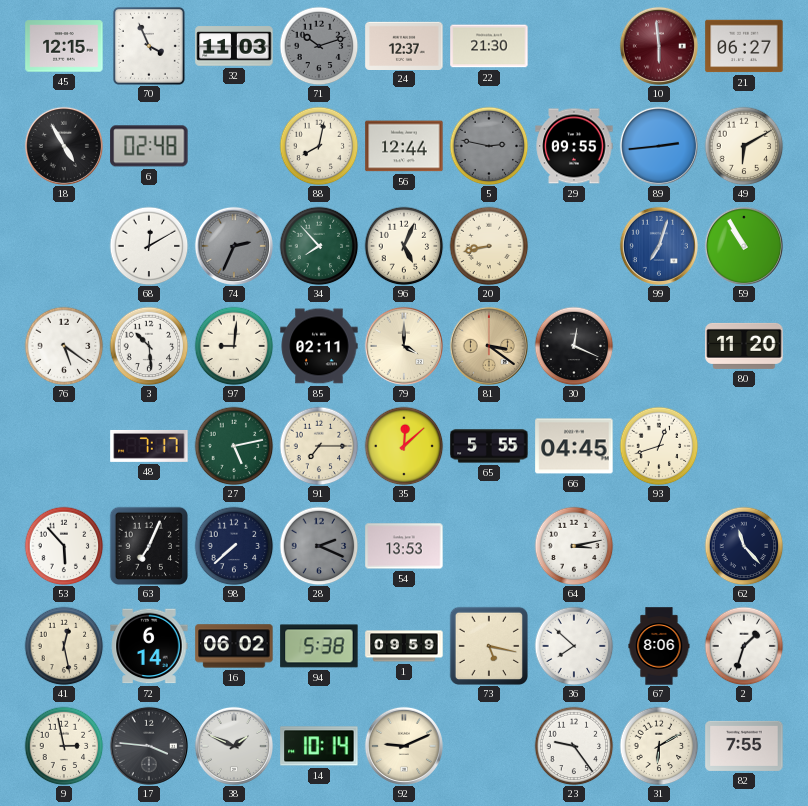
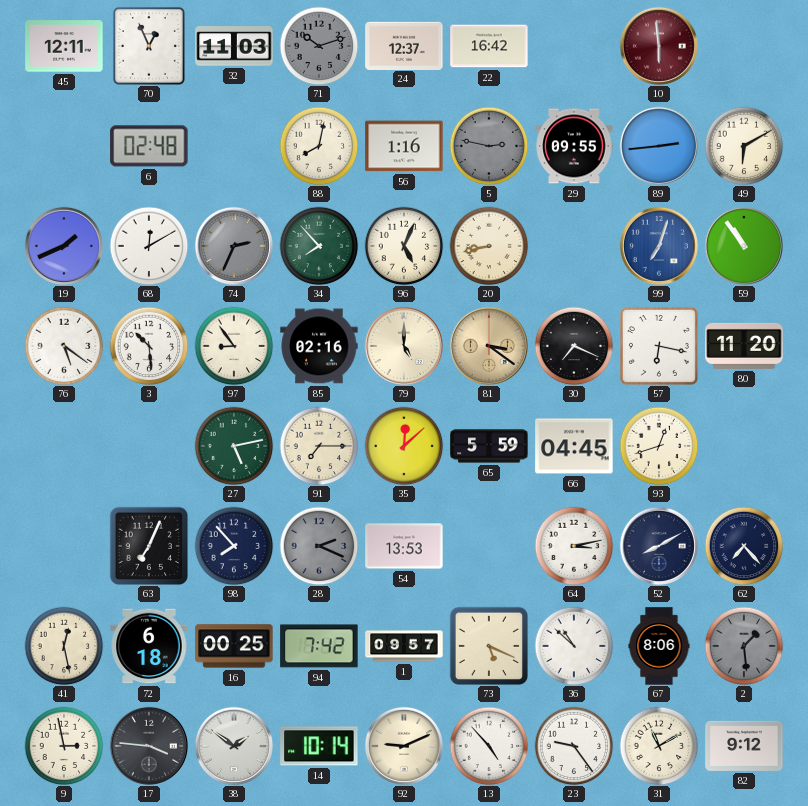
45: 12:15 -> 12:11 (64, 46)
70: 3:56 -> 12:56 (149, 46)
22: 21:30 -> 16:42 (489, 46)
21: 06:27 -> none (744, 46)
18: 4:55 -> none (64, 146)
56: 12:44 -> 1:16 (404, 146)
19: none -> 1:41 (64, 246)
59: 10:55 -> 10:54 (744, 246)
97: 9:01 -> 8:54 (234, 346)
85: 02:11 -> 02:16 (319, 346)
79: 4:00 -> 5:00 (404, 346)
30: 12:19 -> 7:19 (574, 346)
57: none -> 6:17 (659, 346)
48: 7:17 -> none (149, 446)
65: 5:55 -> 5:59 (489, 446)
53: 5:53 -> none (64, 546)
98: 7:38 -> 7:53 (234, 546)
52: none -> 8:10 (659, 546)
62: 11:23 -> 7:23 (744, 546)
72: 6:14 -> 6:18 (149, 646)
16: 06:02 -> 00:25 (234, 646)
94: 5:38 -> 7:42 (319, 646)
1: 09:59 -> 09:57 (404, 646)
73: 5:17 -> 5:19 (488, 645)
36: 7:52 -> 10:52 (574, 646)
2: 1:33 -> 1:29 (744, 646)
2 dial: white -> grey (744, 646)
38: 1:49 -> 1:51 (234, 746)
13: none -> 4:53 (489, 746)
31: 6:10 -> 11:10 (659, 746)
82: 7:55 -> 9:12 (744, 746)
